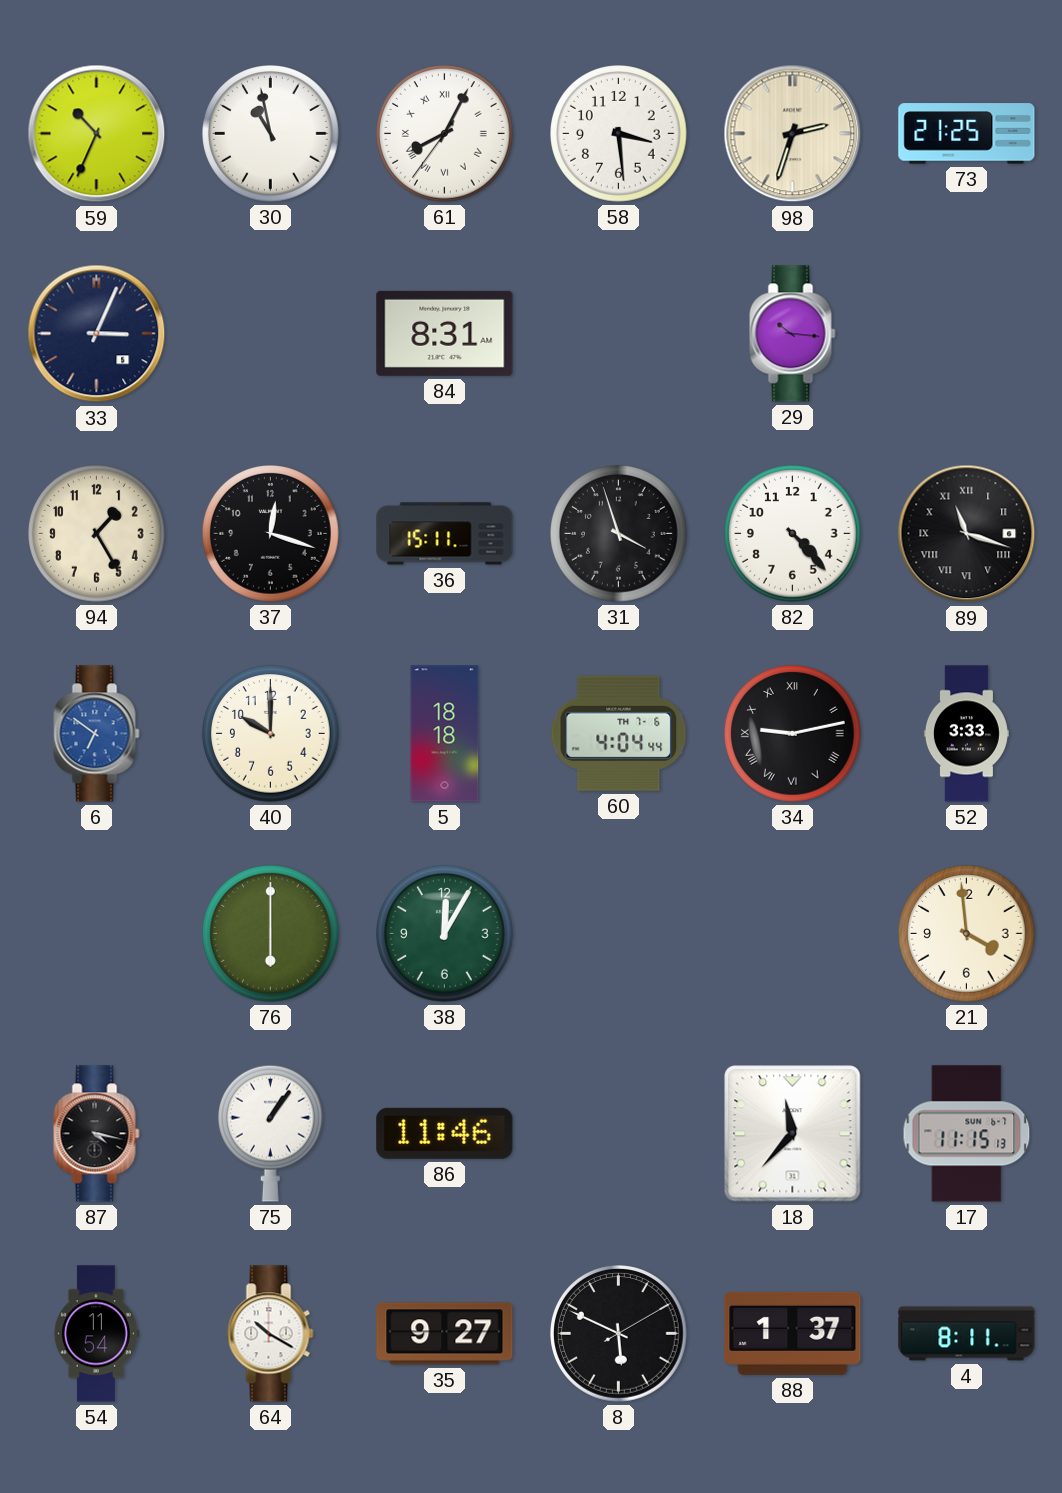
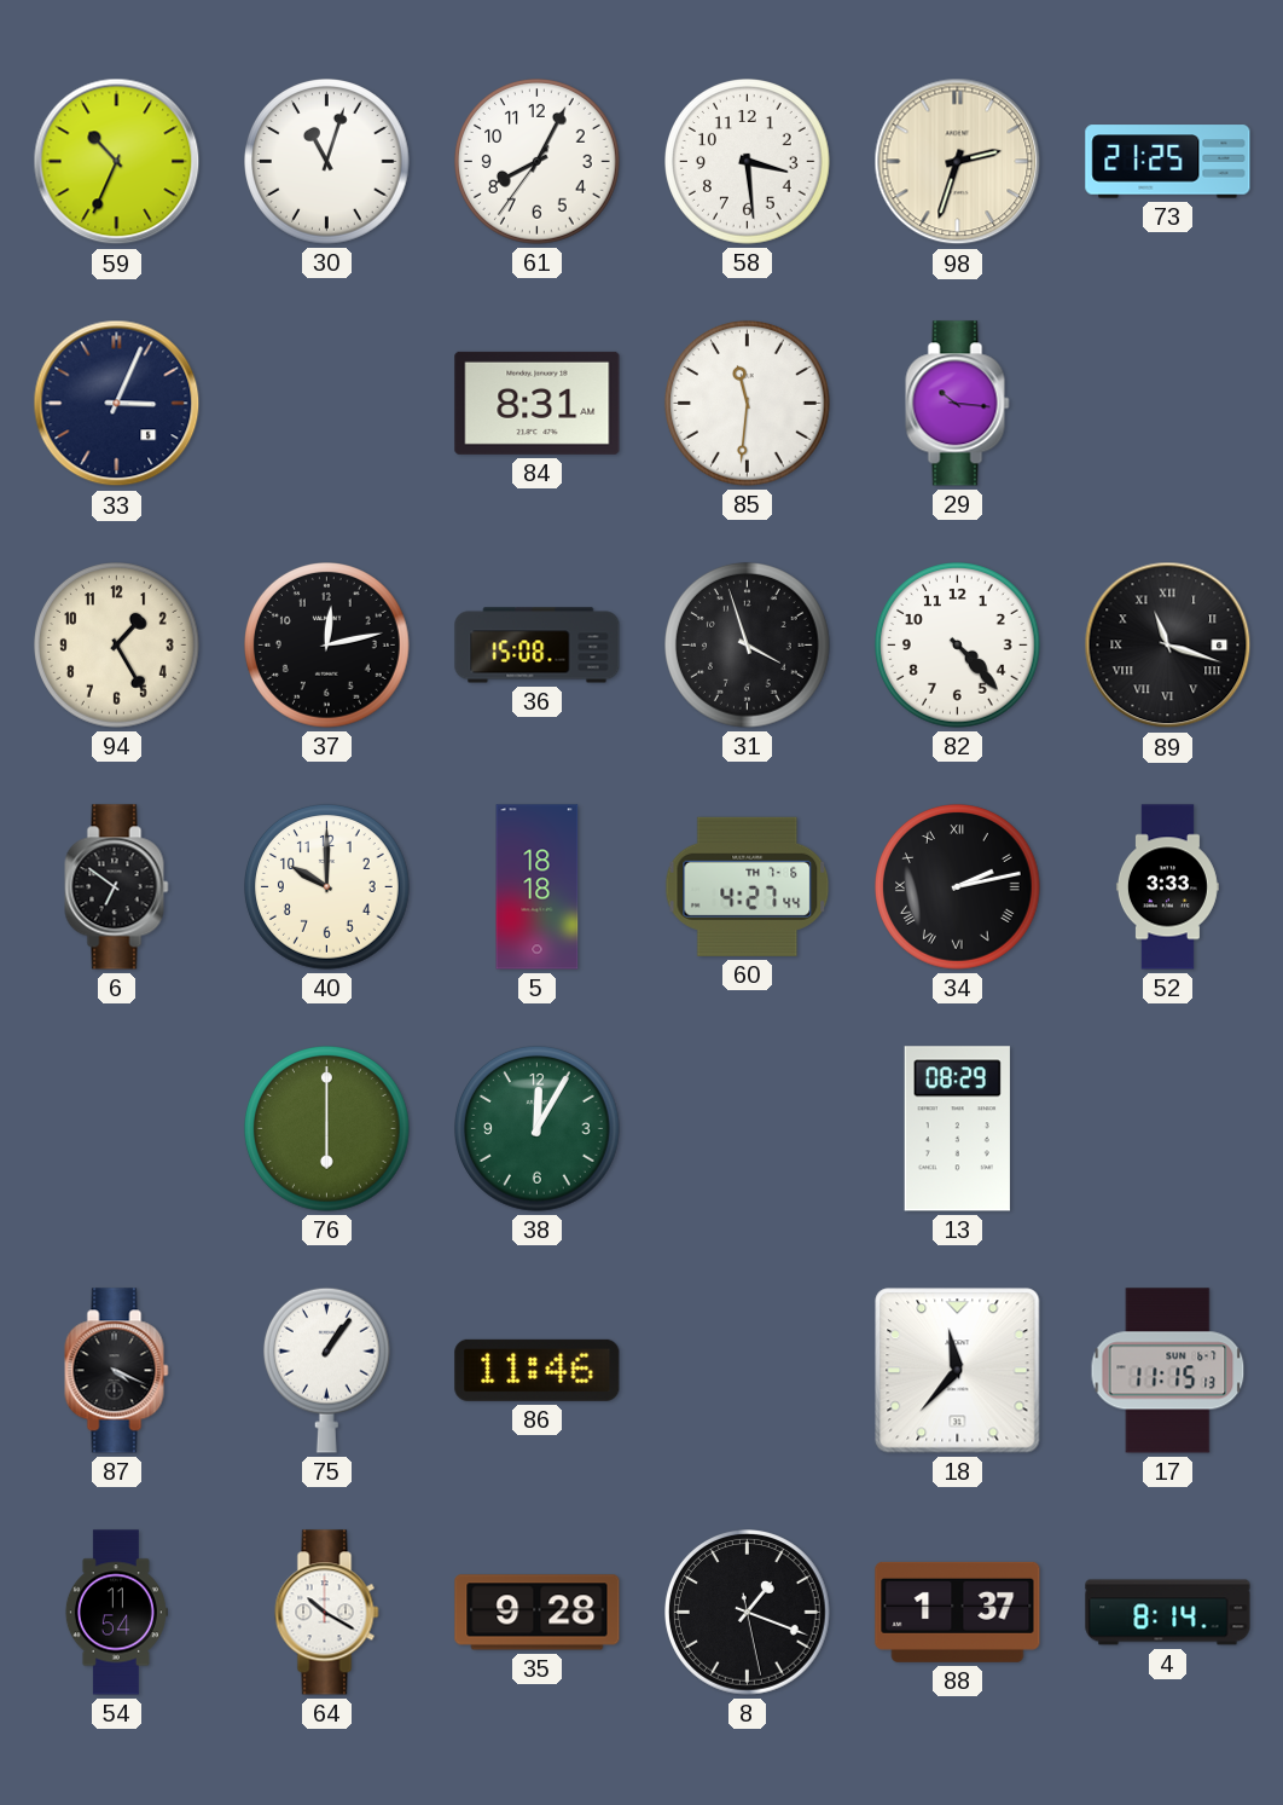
30: 10:58 -> 11:03 (327, 162)
61 numerals: Roman -> Arabic (538, 162)
85: none -> 11:31 (748, 404)
37: 12:18 -> 12:13 (327, 646)
36: 15:11 -> 15:08 (538, 646)
6 dial: blue -> black (117, 887)
60: 4:04 -> 4:27 (748, 886)
34: 9:13 -> 2:13 (958, 887)
13: none -> 08:29 (957, 1129)
21: 3:59 -> none (967, 934)
87: 4:17 -> 4:19 (117, 1371)
35: 9:27 -> 9:28 (538, 1613)
8: 5:49 -> 1:18 (748, 1613)
4: 8:11 -> 8:14 (1168, 1613)
